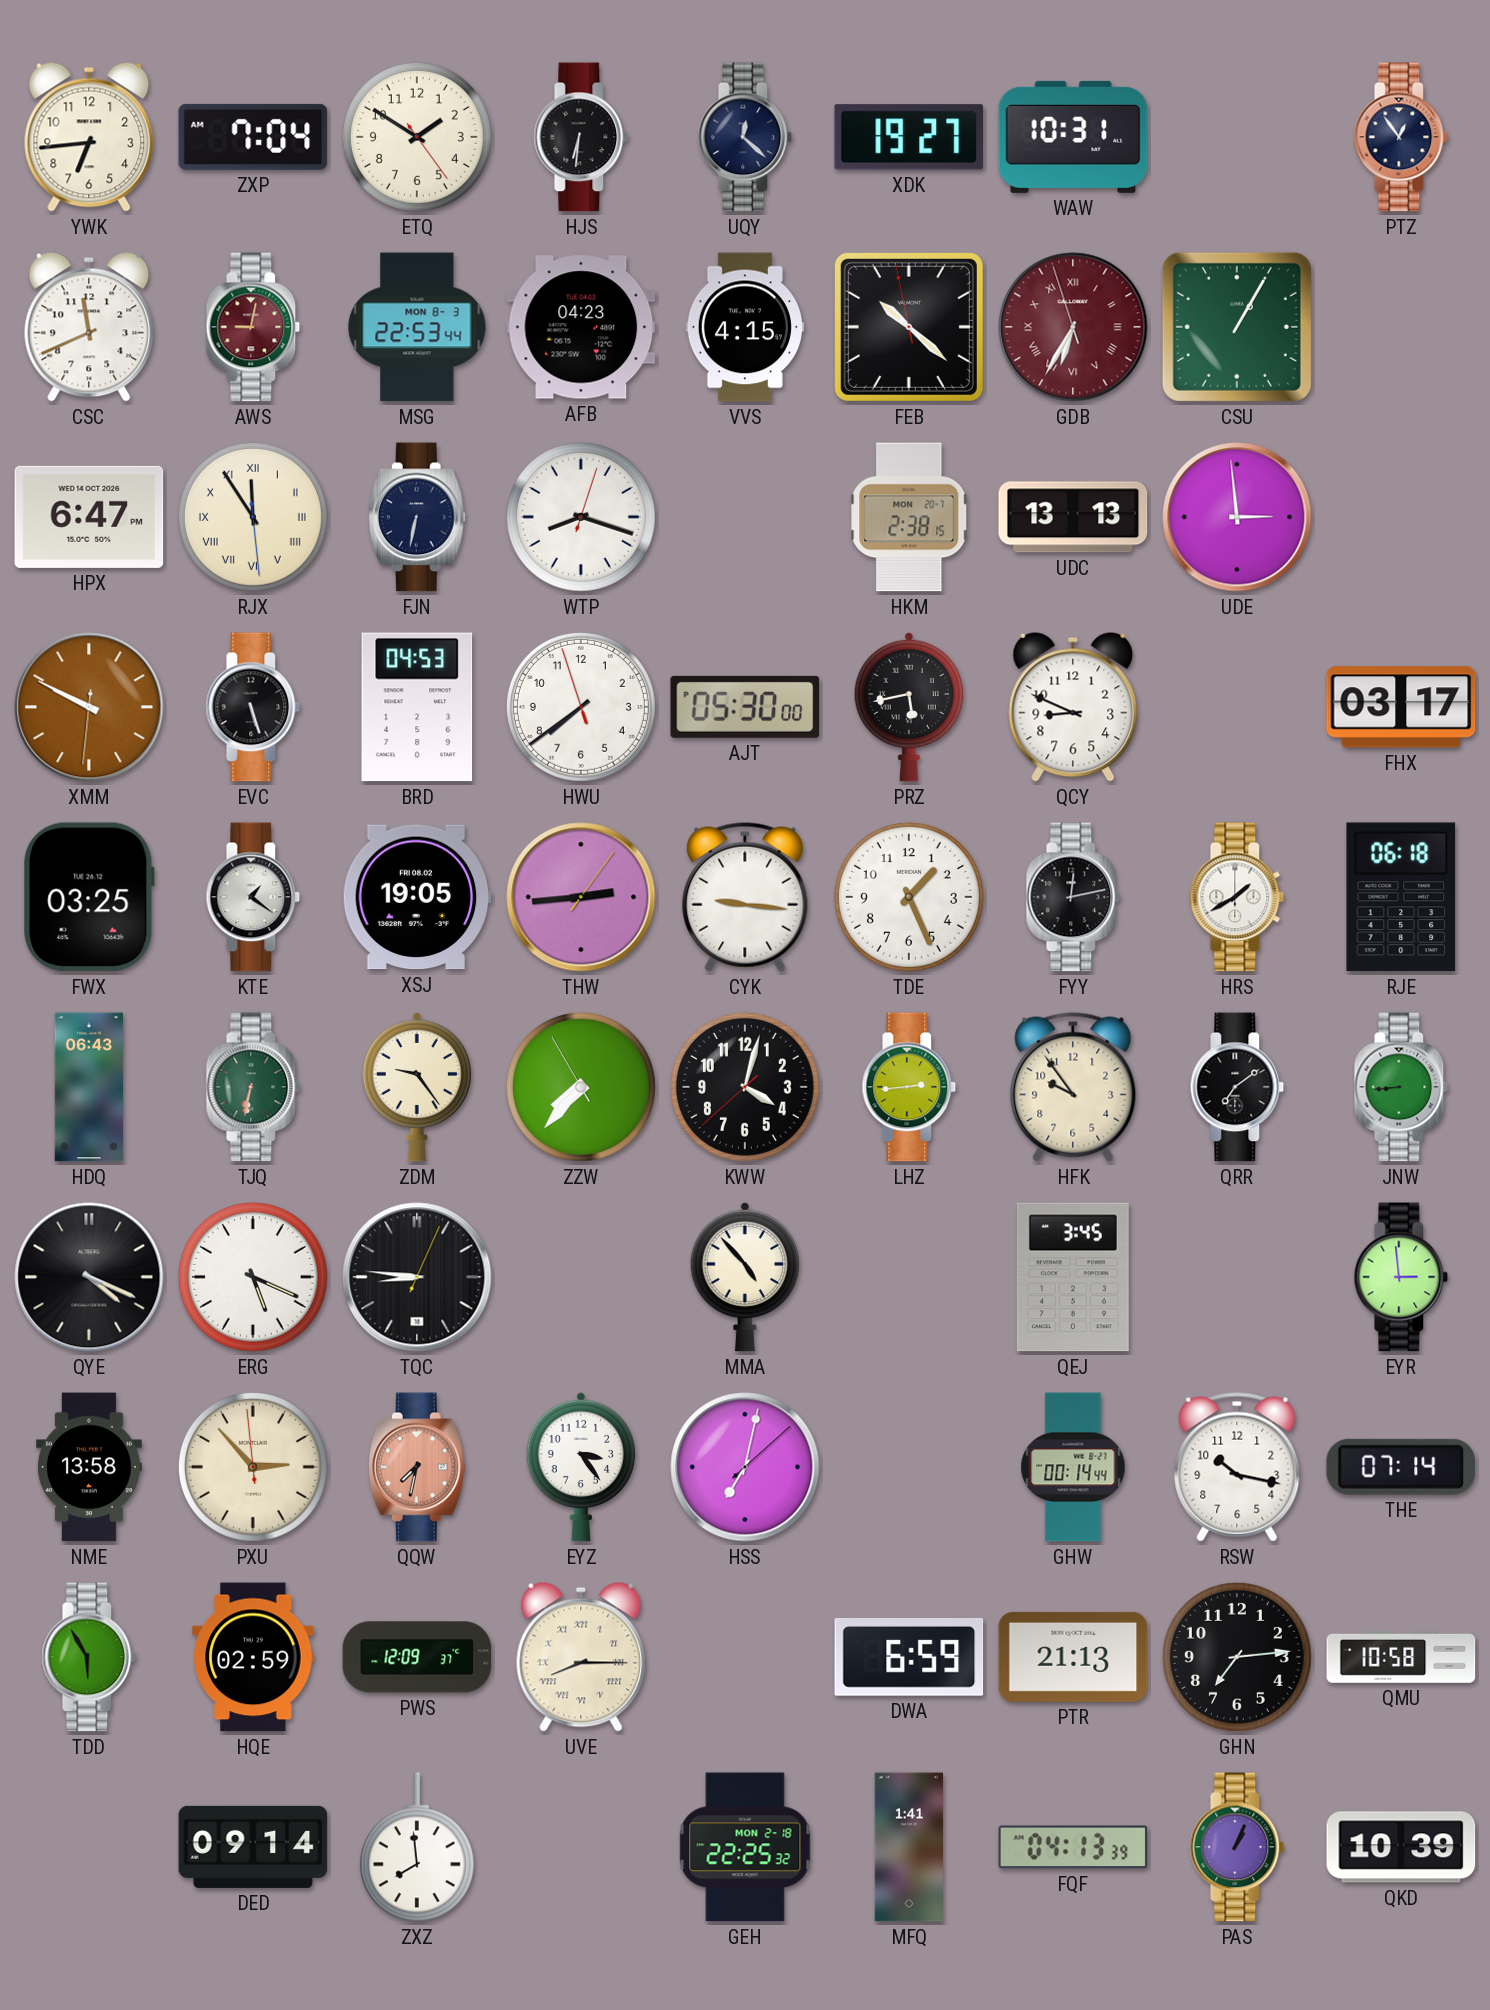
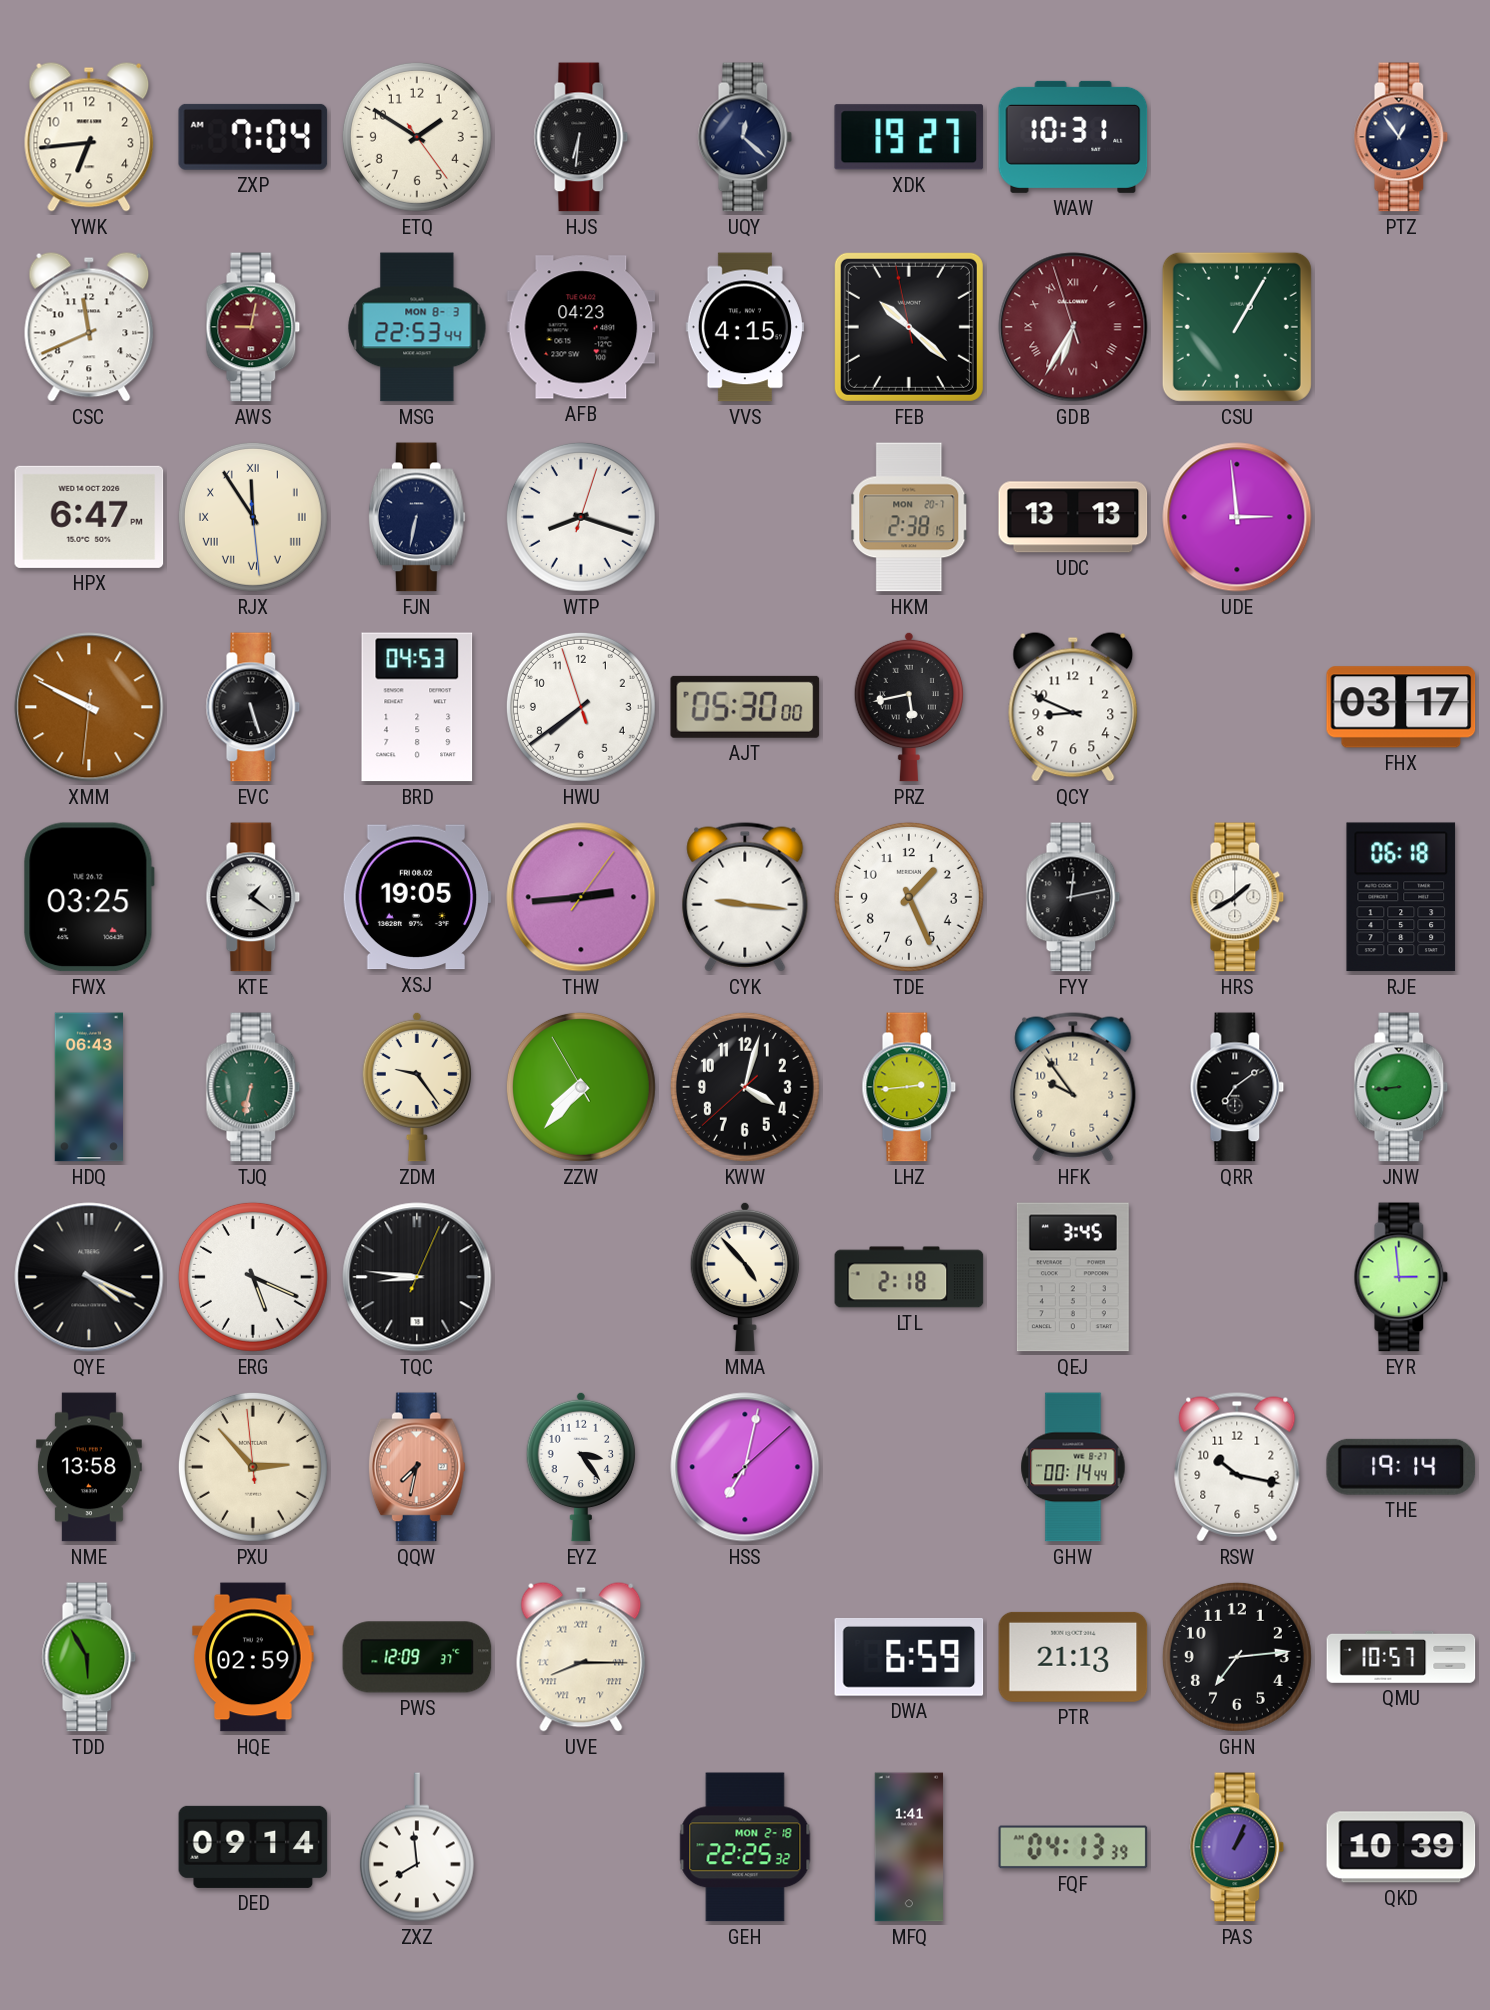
LTL: none -> 2:18 (909, 1277)
THE: 07:14 -> 19:14 (1401, 1467)
QMU: 10:58 -> 10:57 (1401, 1657)
